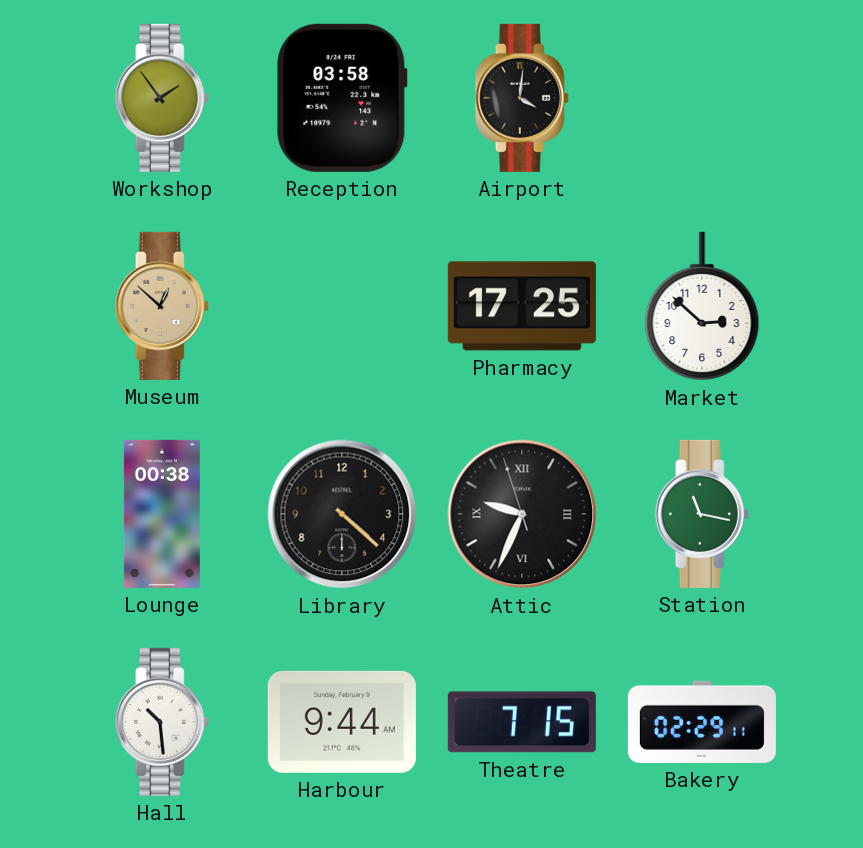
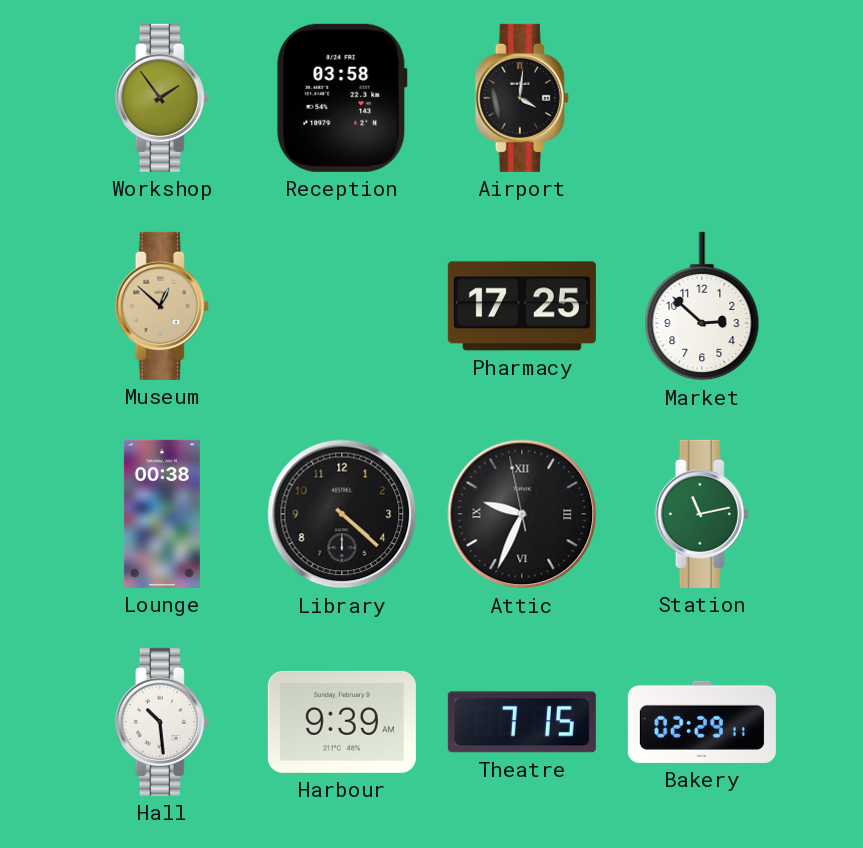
Attic: 9:33:57 -> 9:33:58 (522, 514)
Station: 11:17 -> 11:13 (702, 514)
Harbour: 9:44 -> 9:39 (342, 722)
